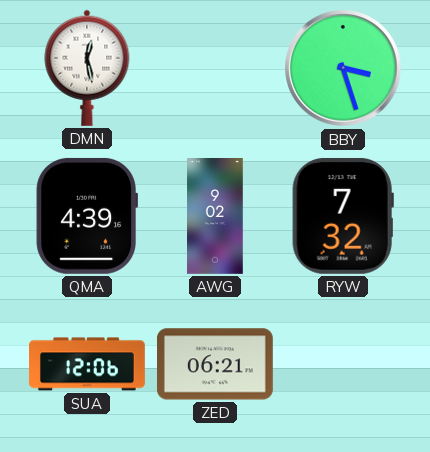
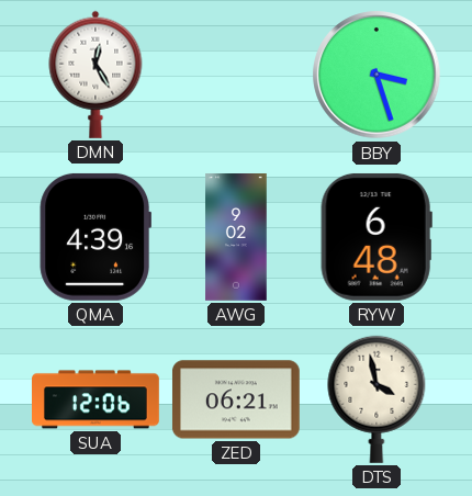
DMN: 12:28 -> 12:25 (95, 75)
RYW: 7:32 -> 6:48 (377, 237)
DTS: none -> 3:58 (377, 399)
